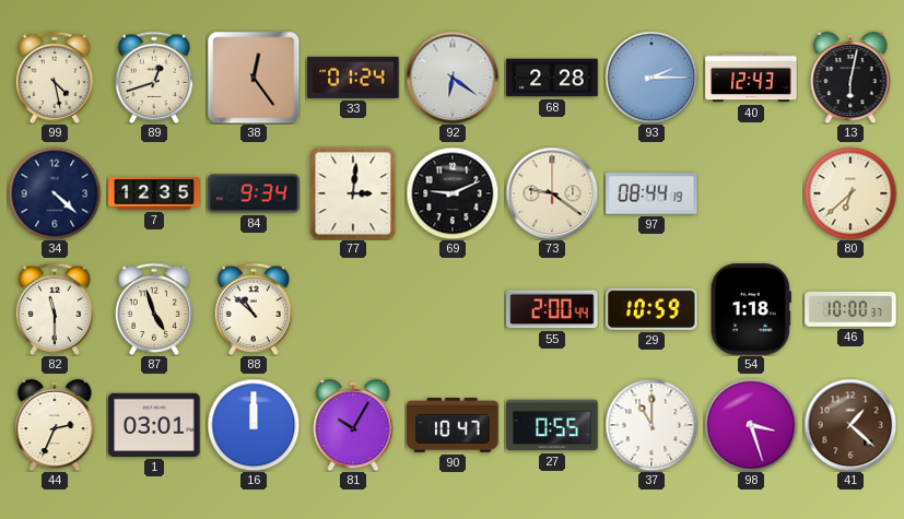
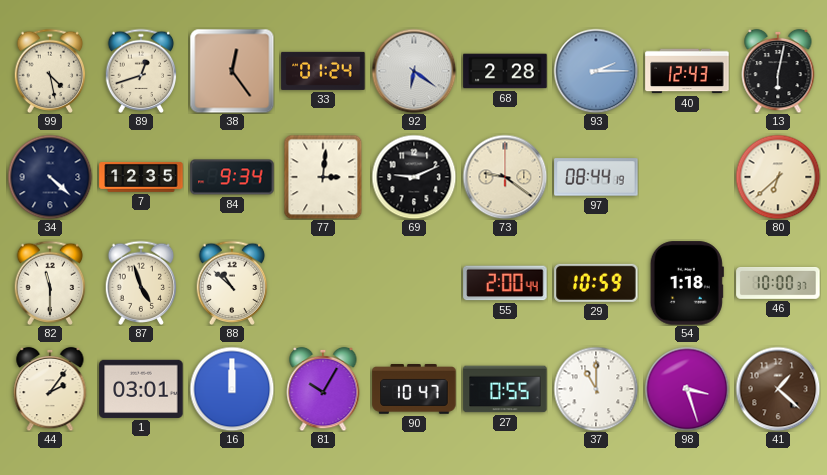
44: 2:34 -> 2:06 (50, 389)
